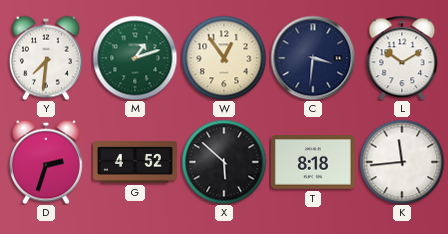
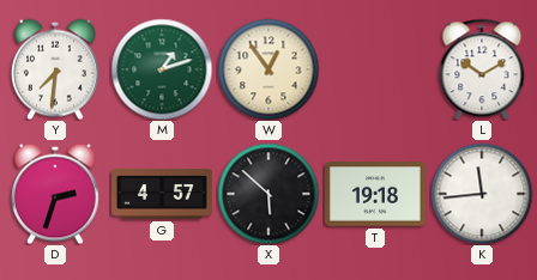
C: 3:31 -> none (313, 58)
G: 4:52 -> 4:57 (162, 194)
T: 8:18 -> 19:18 (376, 194)
